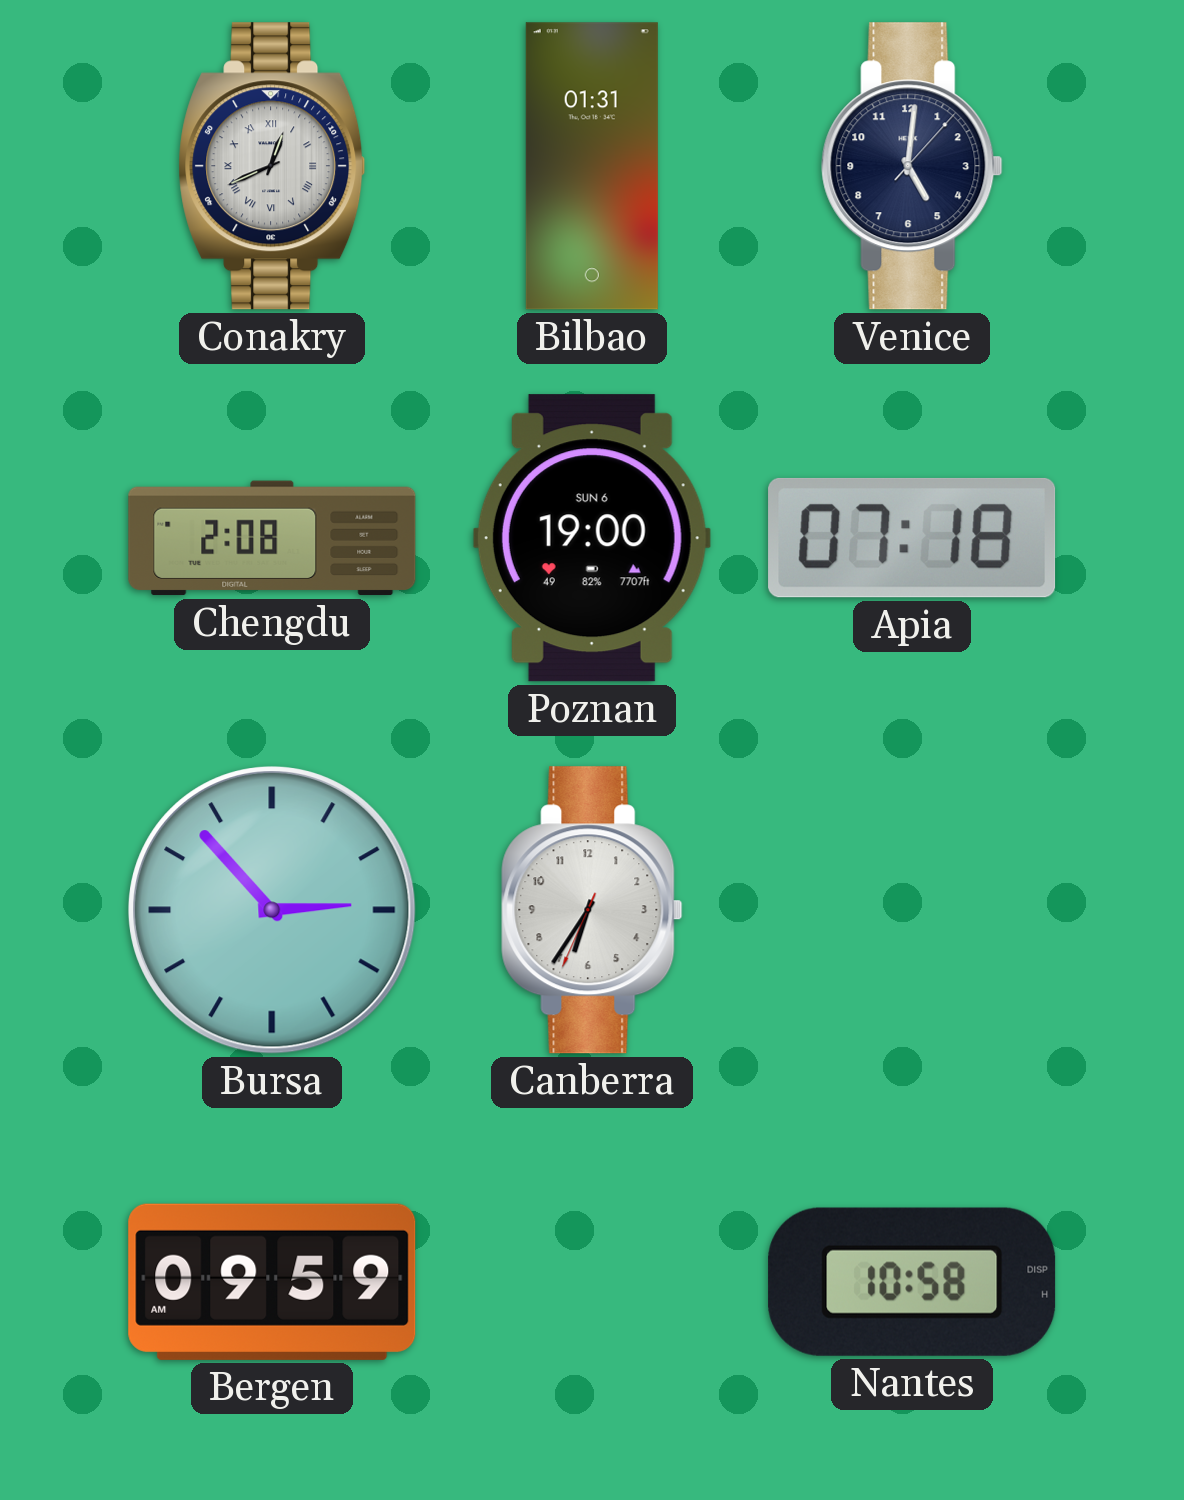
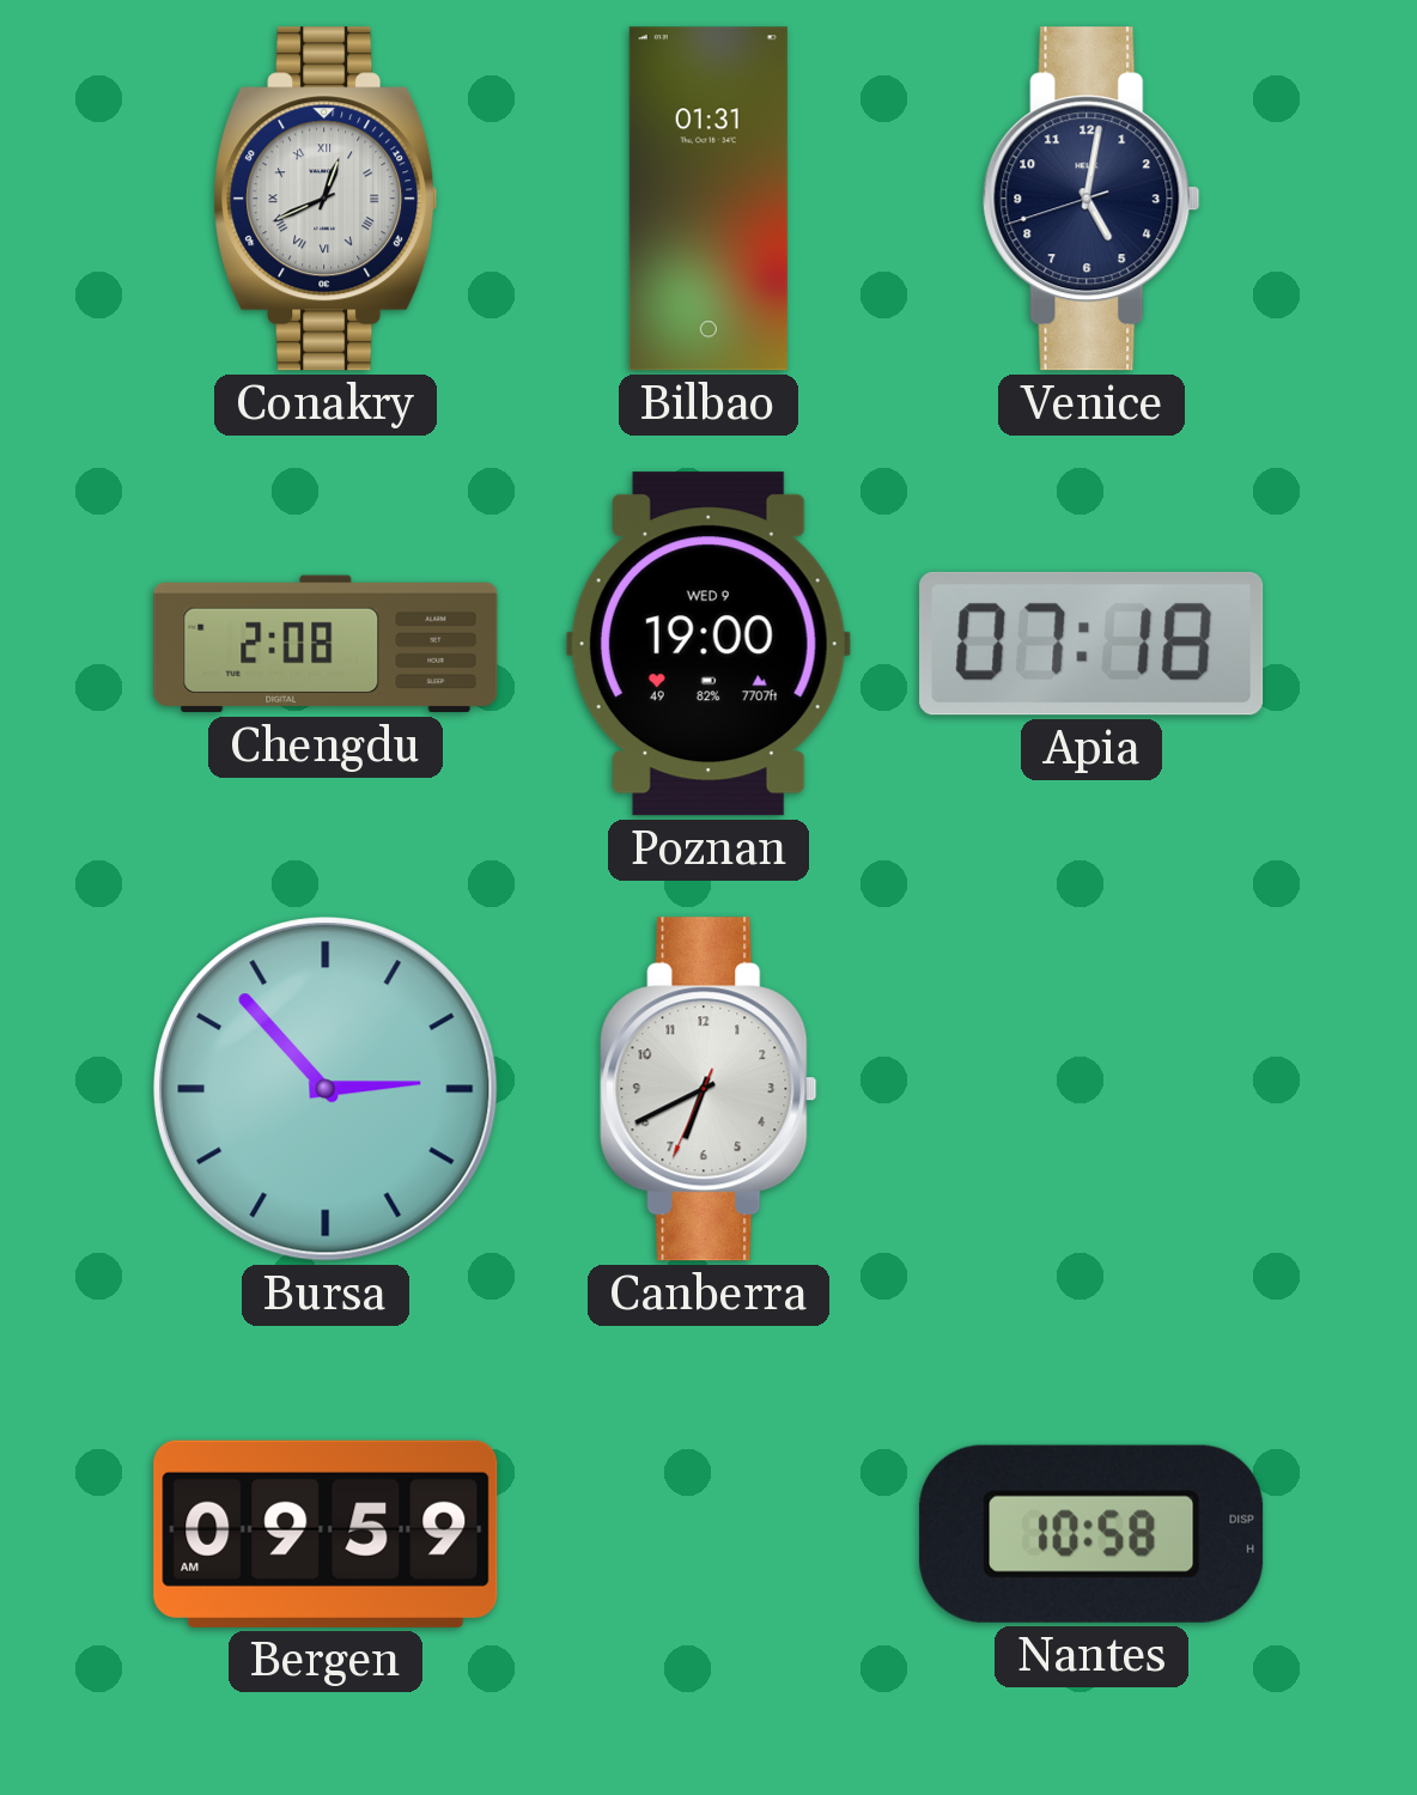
Venice: 5:01:07 -> 5:01:42 (1091, 199)
Poznan date: SUN 6 -> WED 9 (708, 644)
Canberra: 6:35 -> 6:40 (708, 1089)
